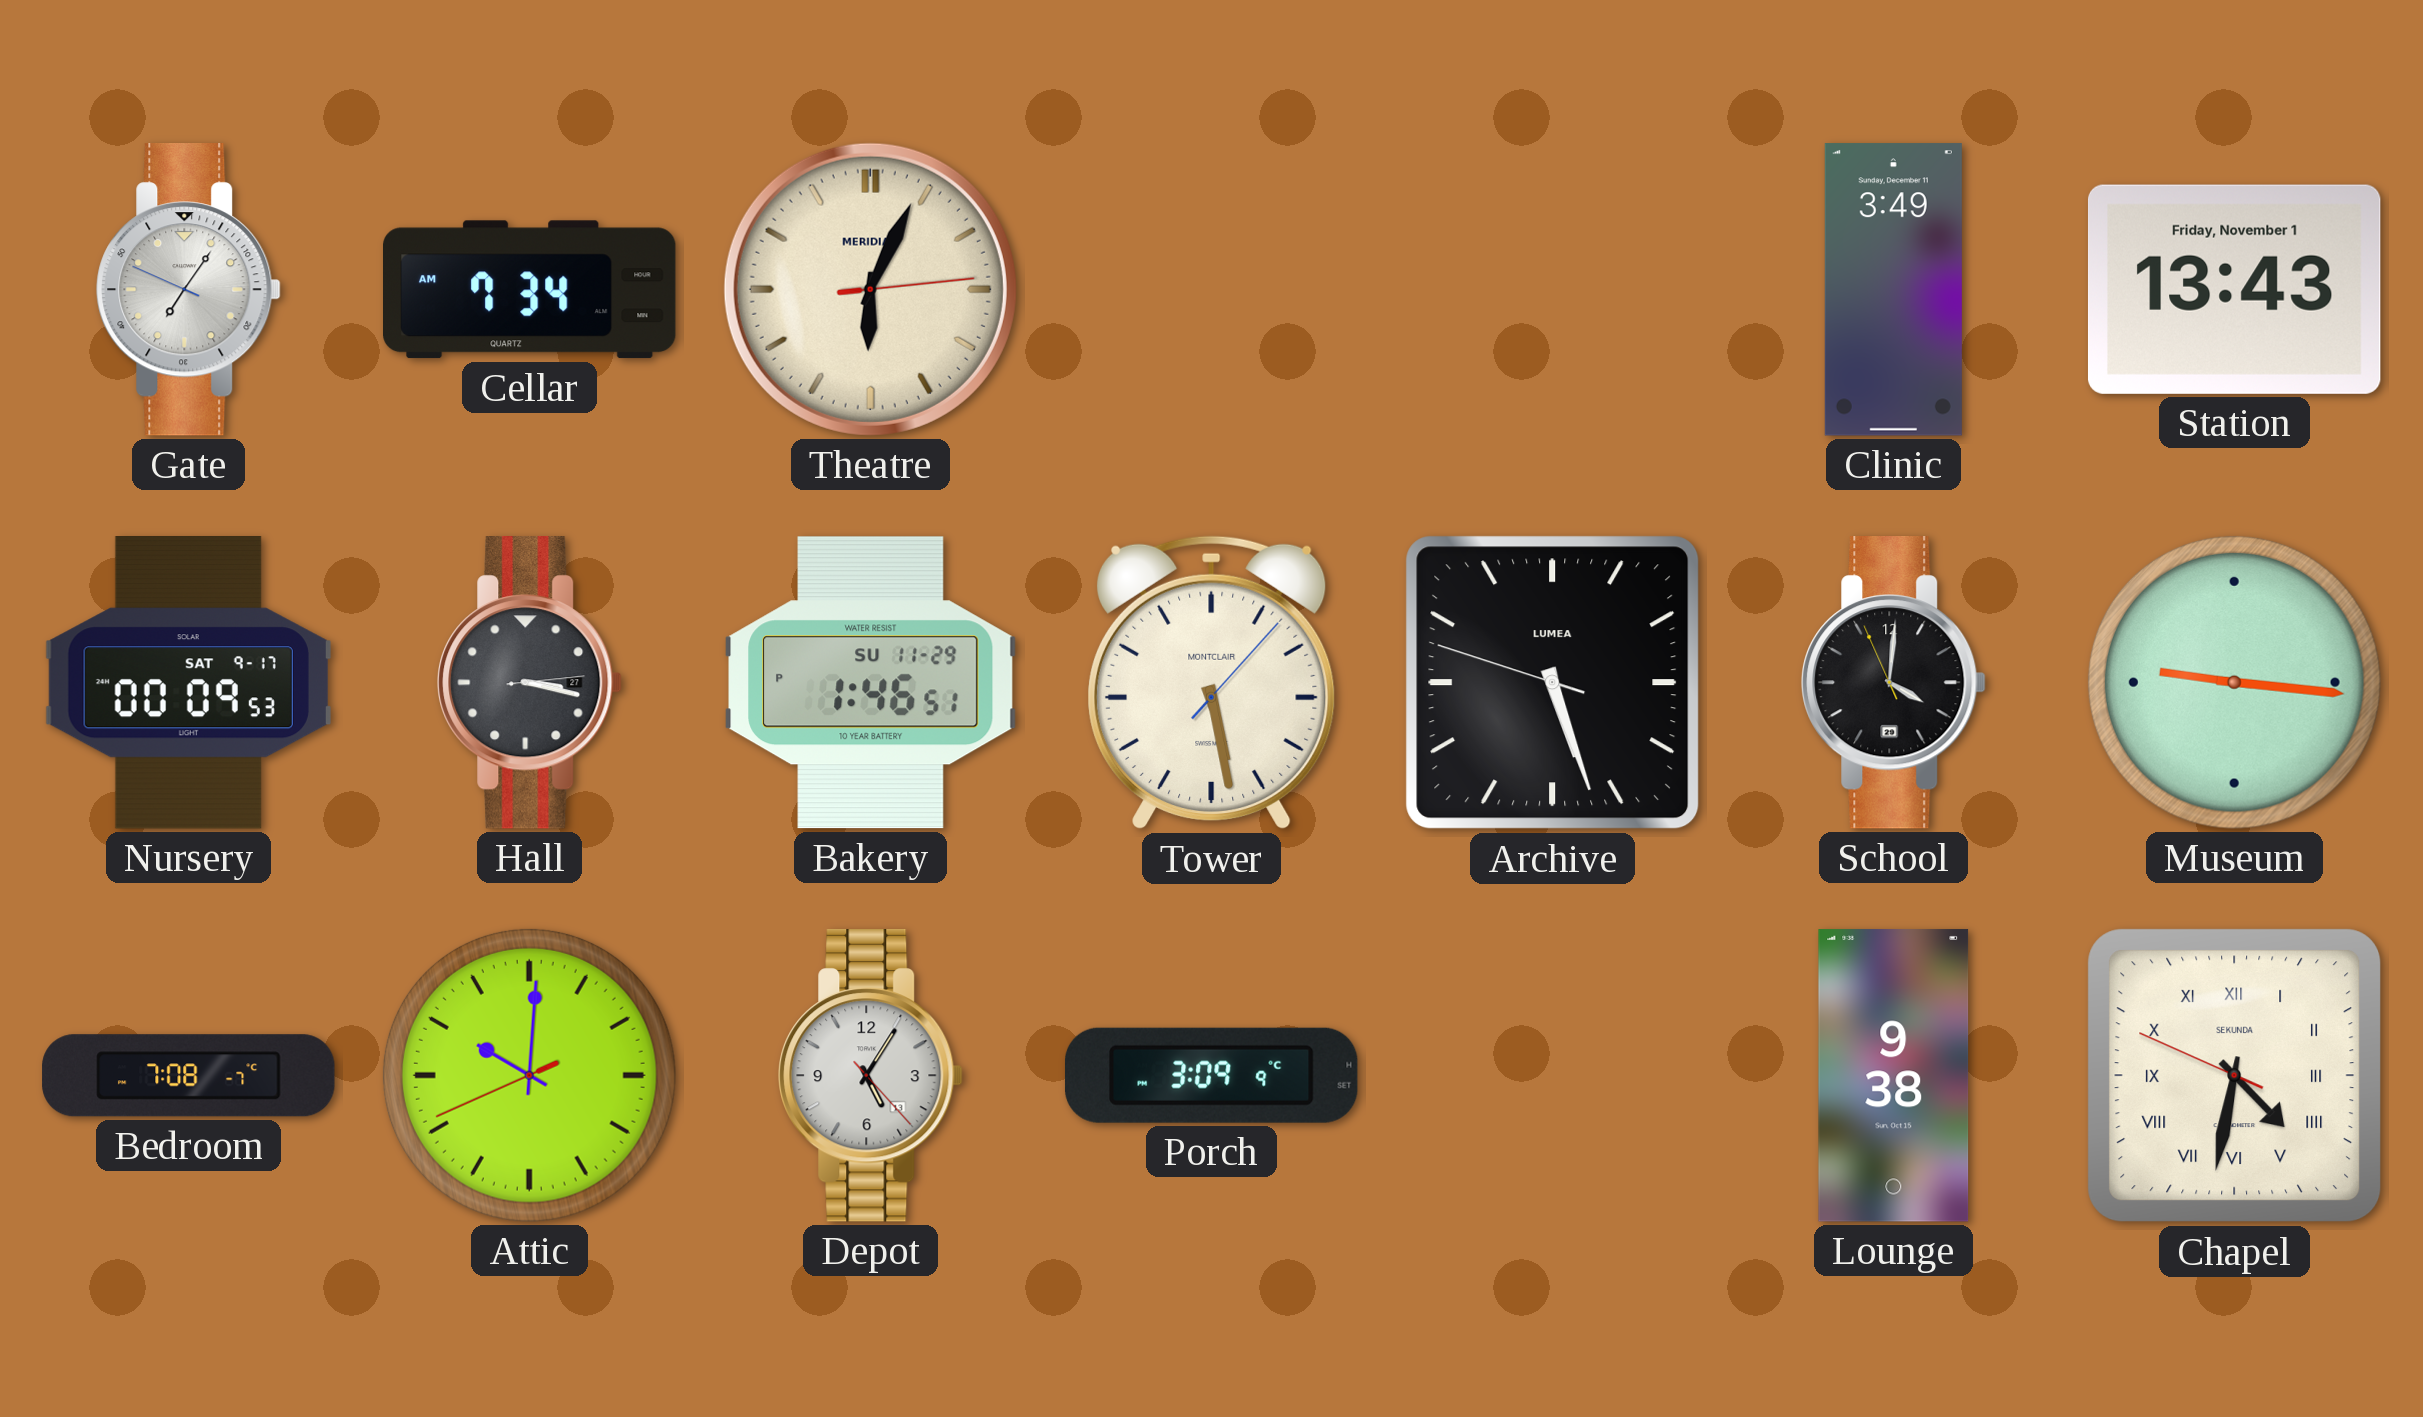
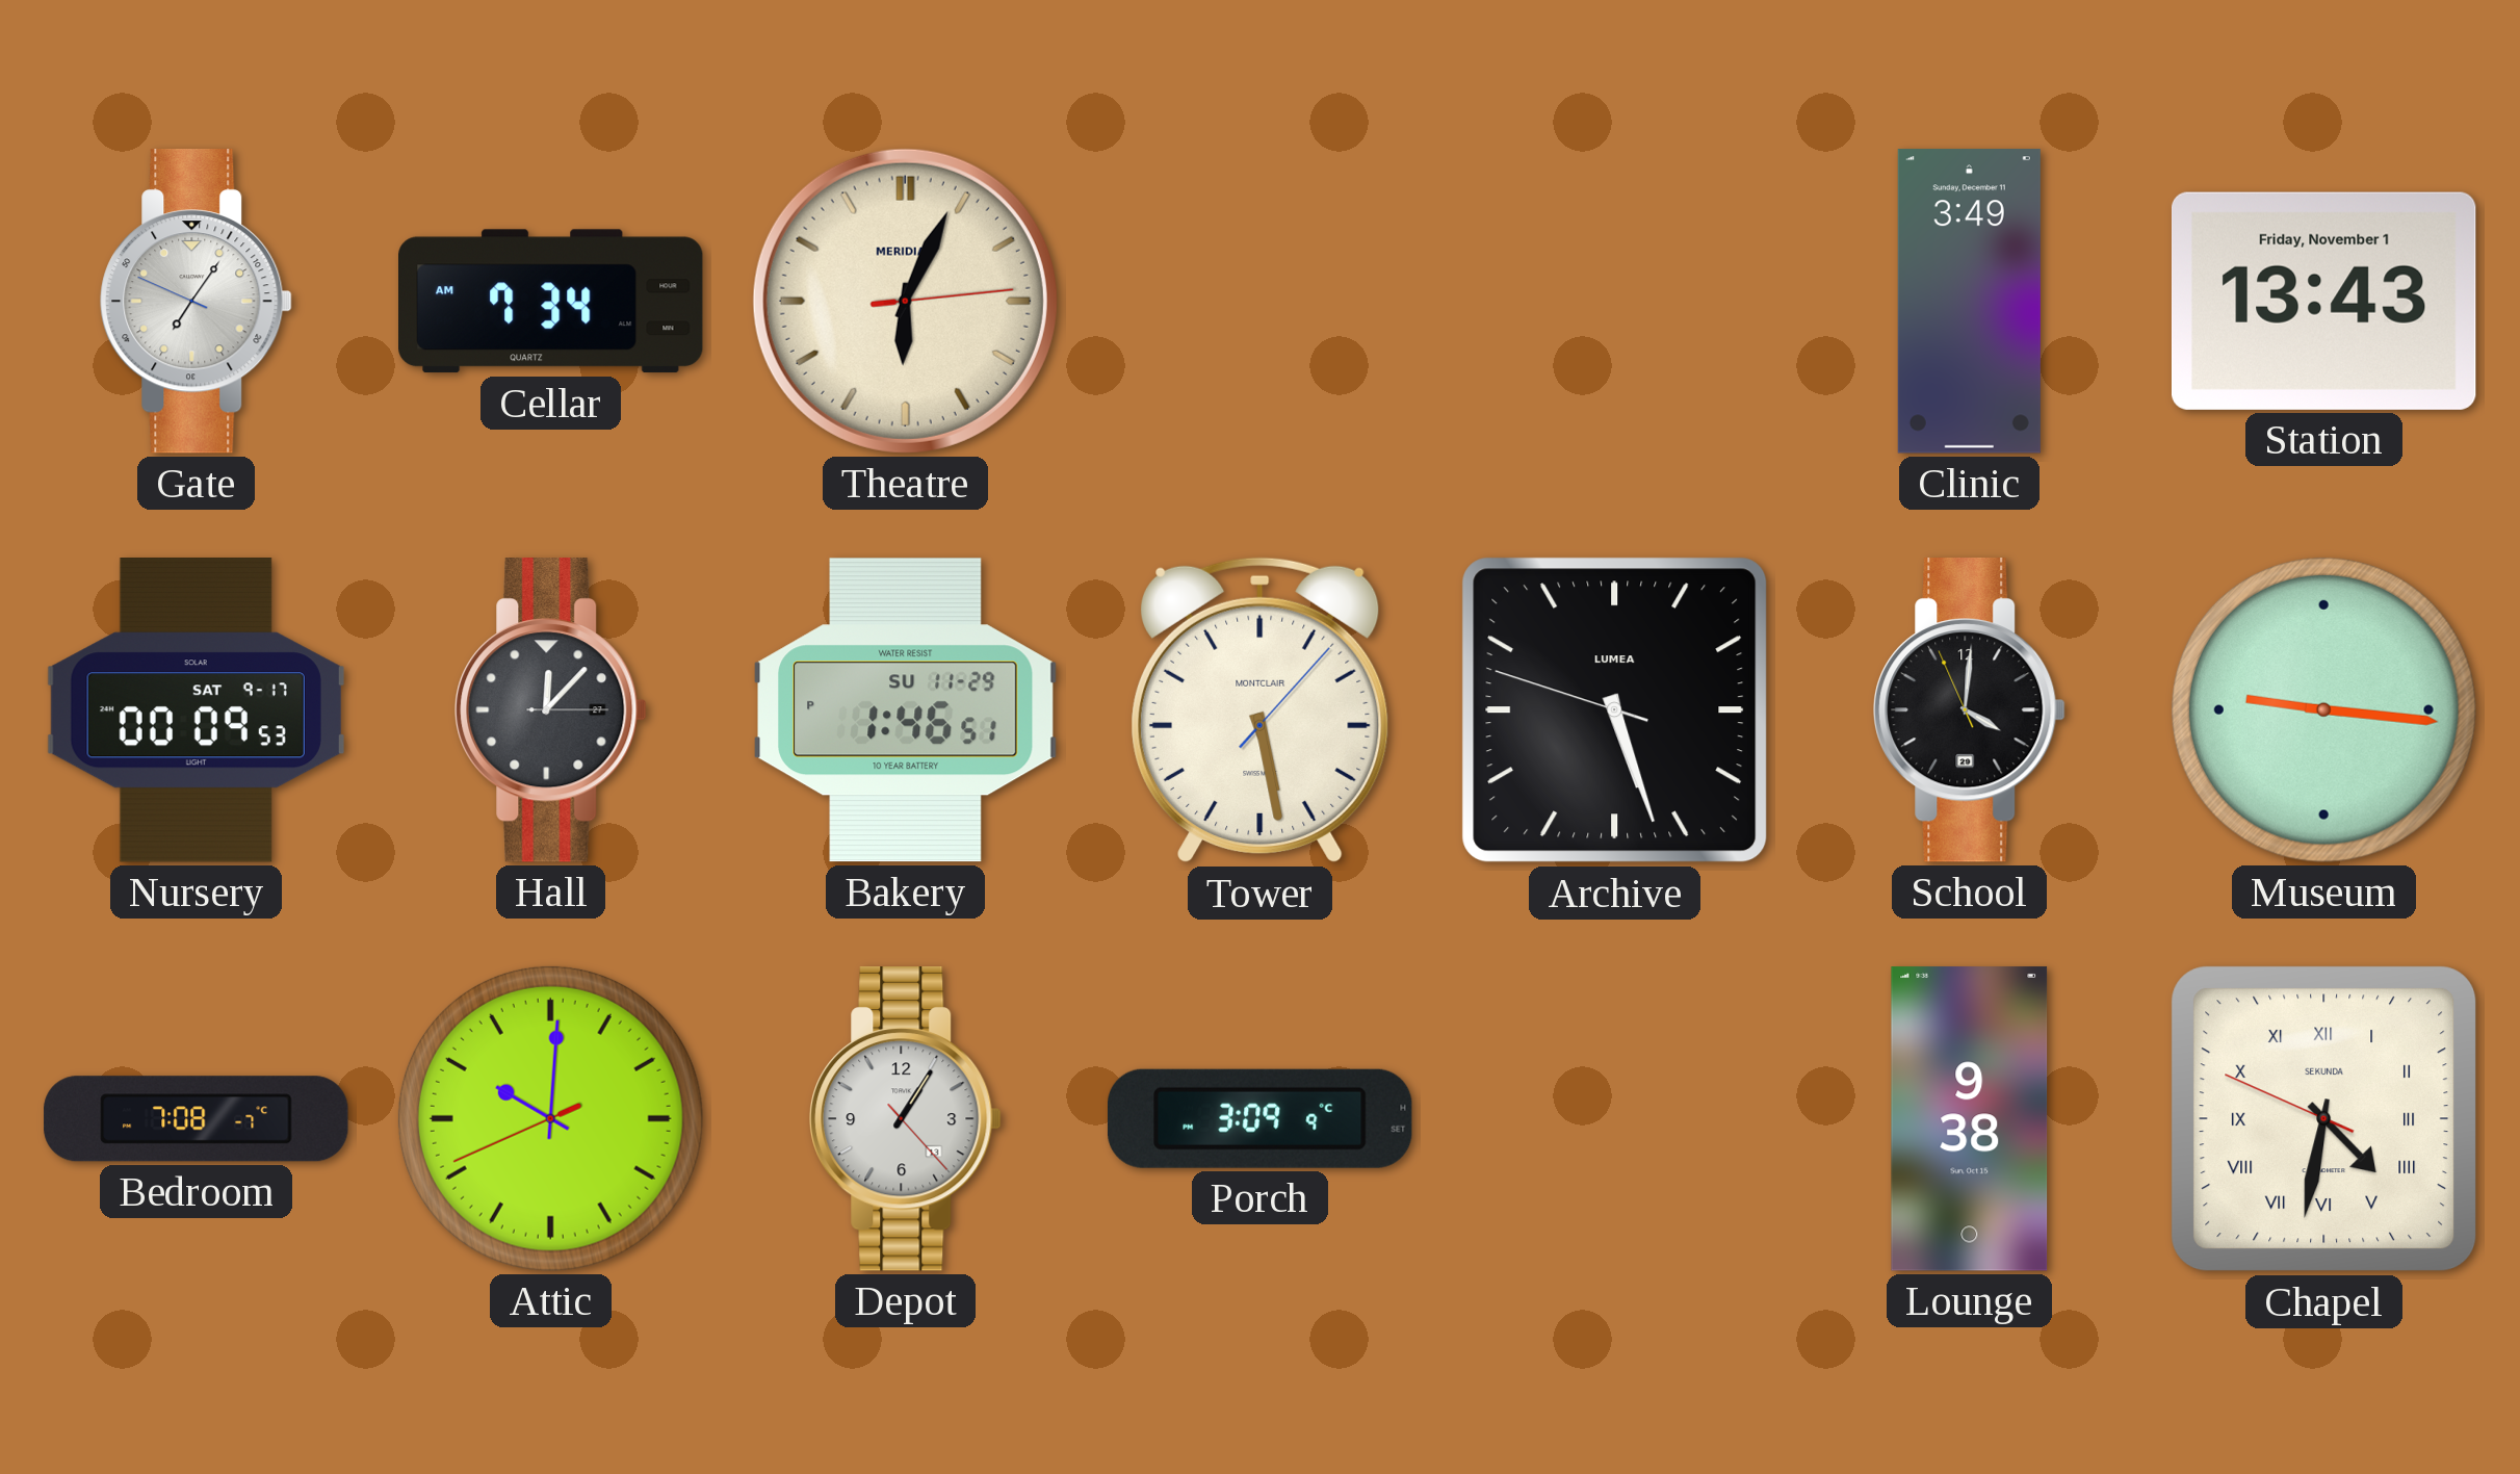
Hall: 3:17 -> 12:07 (551, 710)
Depot: 5:05 -> 1:05 (906, 1119)
